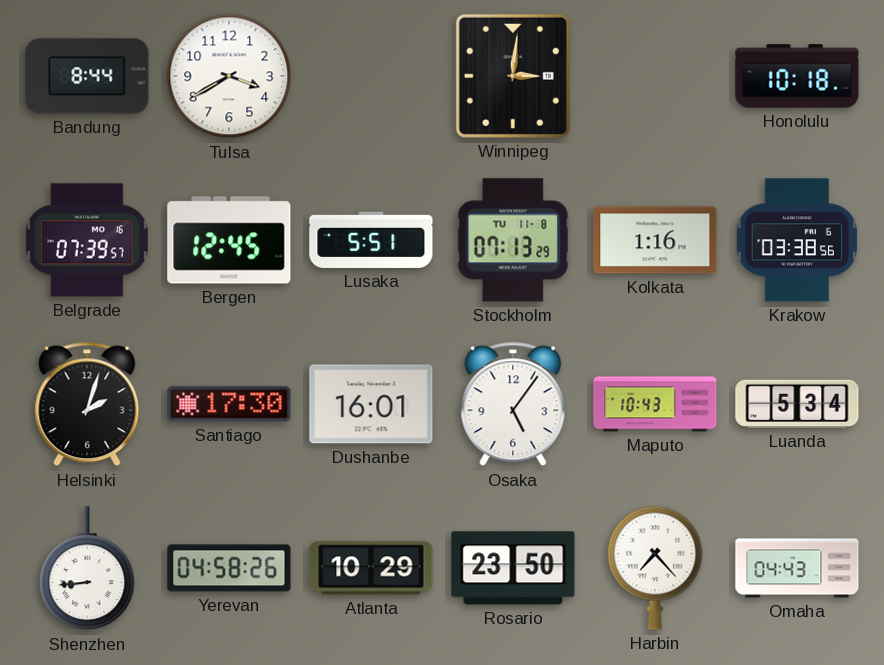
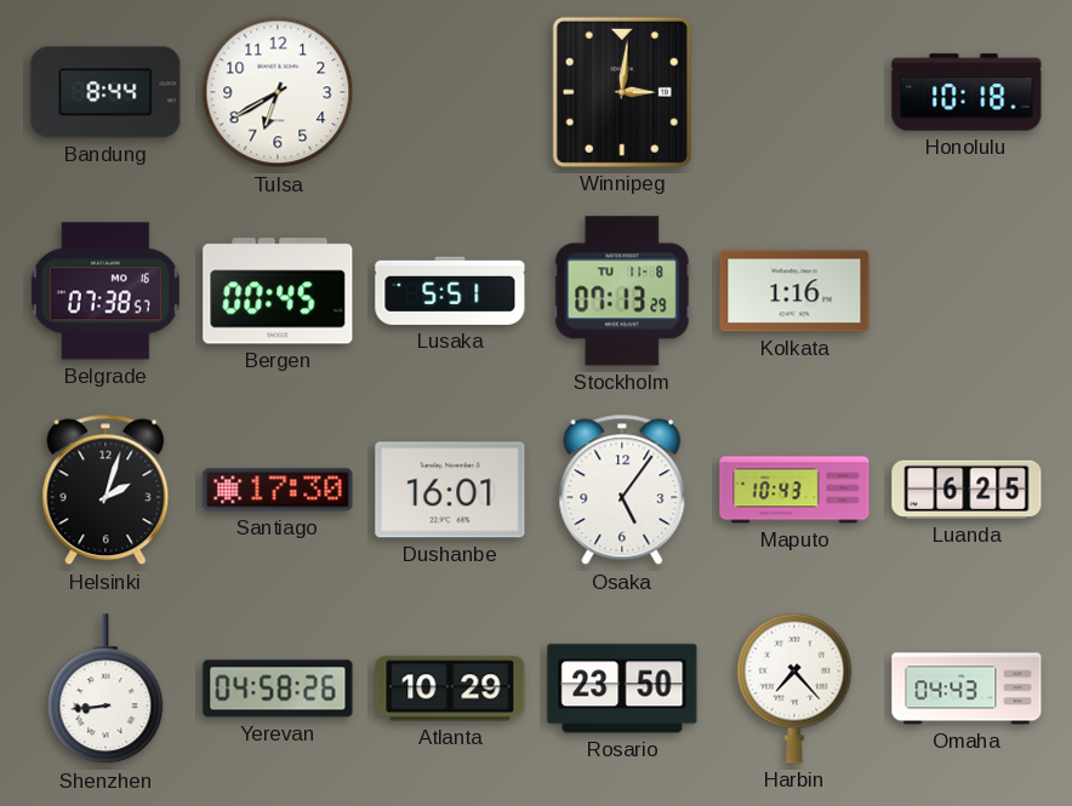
Tulsa: 3:40 -> 6:40 (278, 92)
Belgrade: 07:39 -> 07:38 (107, 291)
Bergen: 12:45 -> 00:45 (278, 291)
Krakow: 03:38 -> none (796, 240)
Luanda: 5:34 -> 6:25 (966, 490)
